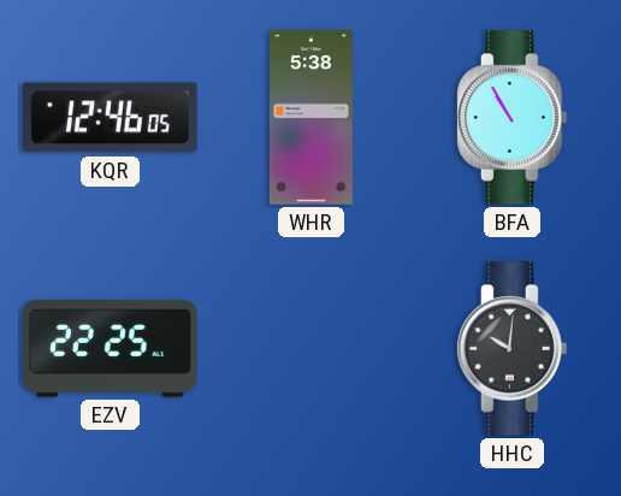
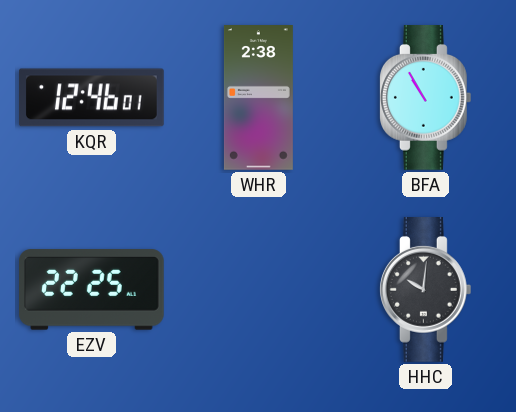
KQR: 12:46:05 -> 12:46:01 (92, 98)
WHR: 5:38 -> 2:38 (258, 98)
